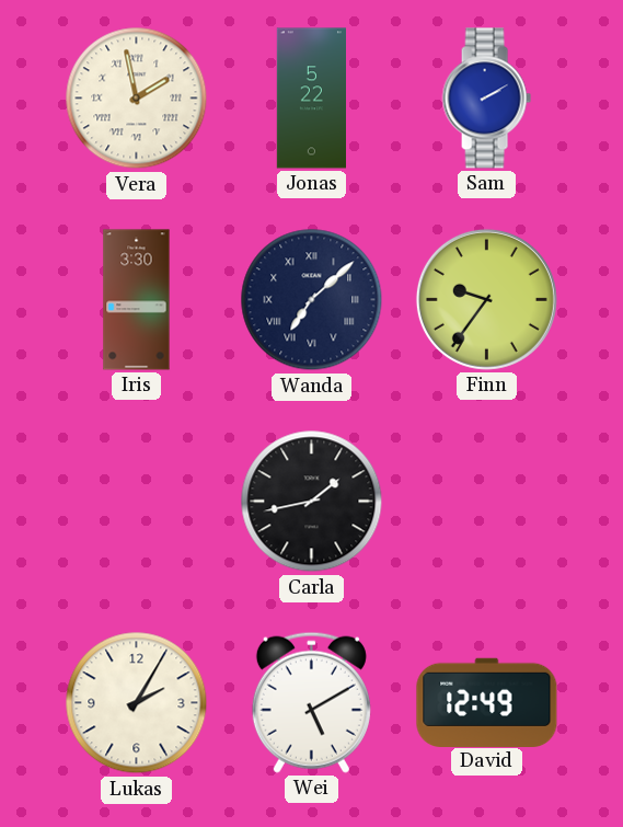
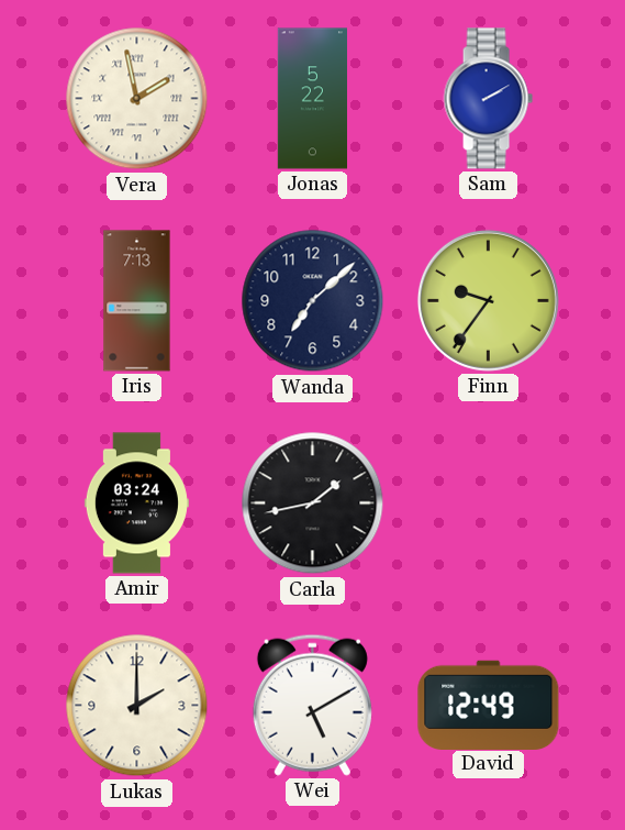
Iris: 3:30 -> 7:13 (137, 301)
Wanda numerals: Roman -> Arabic (313, 301)
Amir: none -> 03:24 (136, 503)
Lukas: 2:05 -> 2:00 (137, 706)
